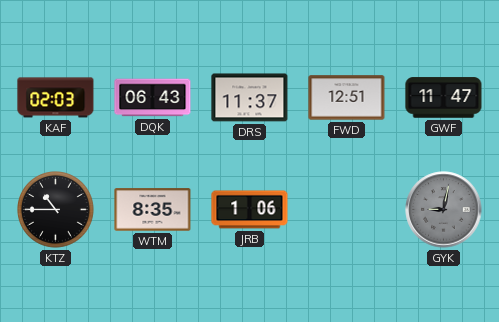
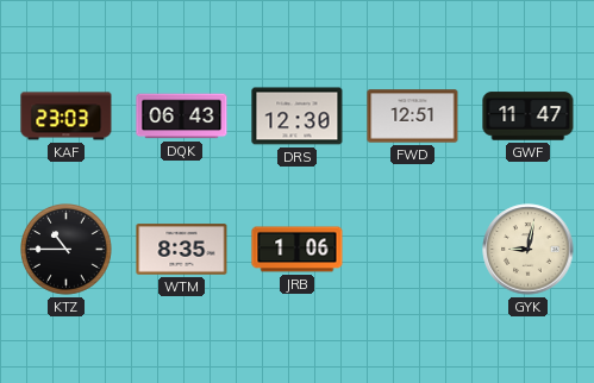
KAF: 02:03 -> 23:03 (67, 117)
DRS: 11:37 -> 12:30 (298, 117)
GYK dial: grey -> cream (529, 250)
